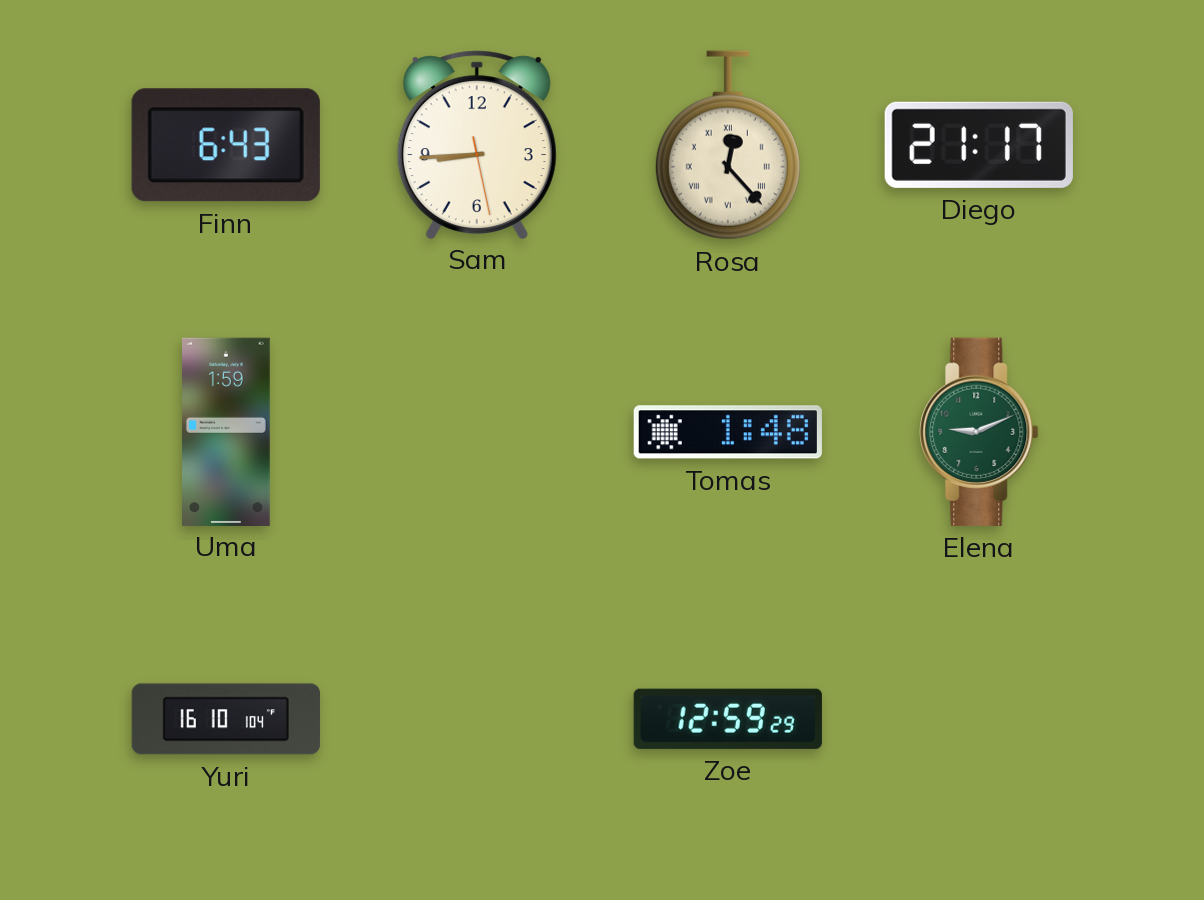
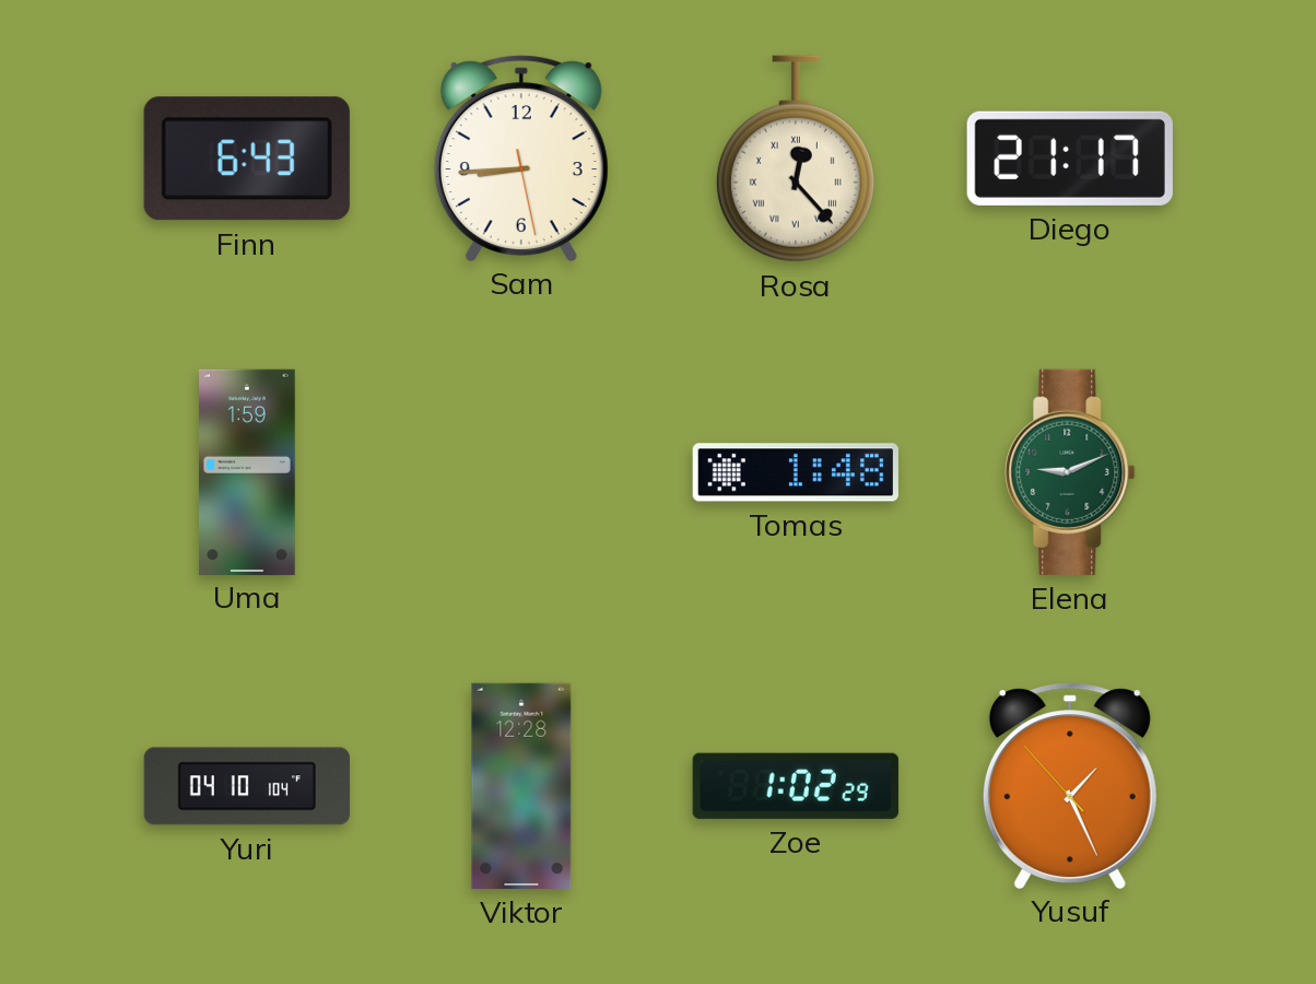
Yuri: 16:10 -> 04:10 (247, 786)
Viktor: none -> 12:28 (521, 786)
Zoe: 12:59 -> 1:02 (796, 786)
Yusuf: none -> 1:25 (1070, 785)
